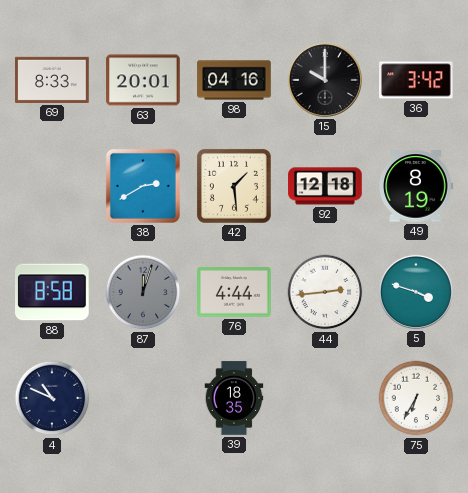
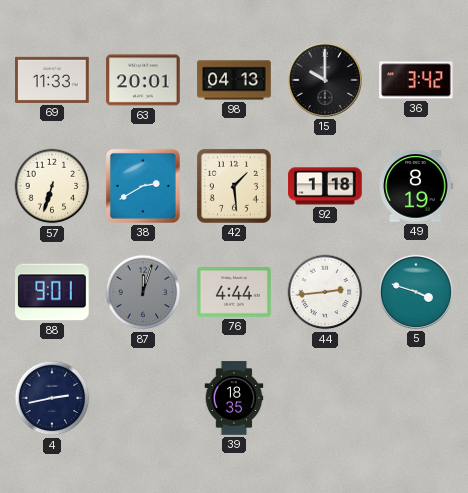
69: 8:33 -> 11:33 (52, 80)
98: 04:16 -> 04:13 (234, 80)
57: none -> 6:33 (52, 186)
92: 12:18 -> 1:18 (325, 186)
88: 8:58 -> 9:01 (53, 292)
4: 10:49 -> 2:43 (52, 398)
75: 6:35 -> none (416, 398)
